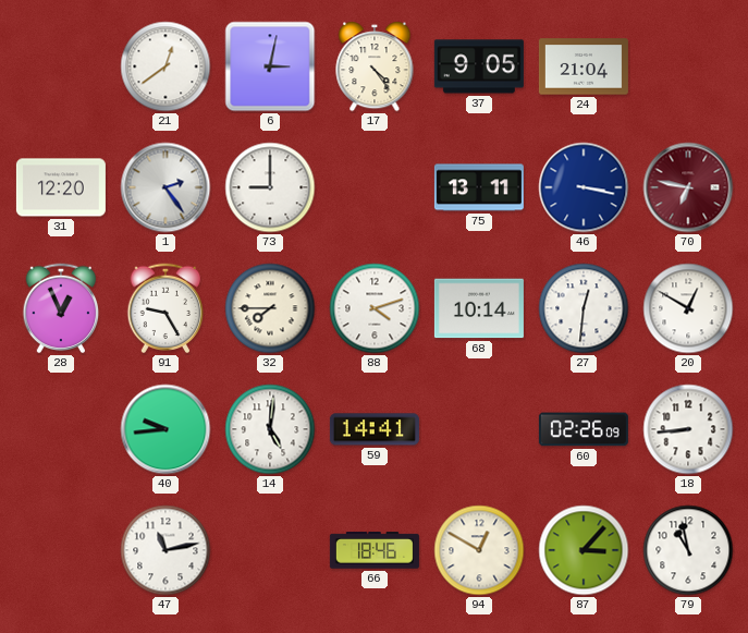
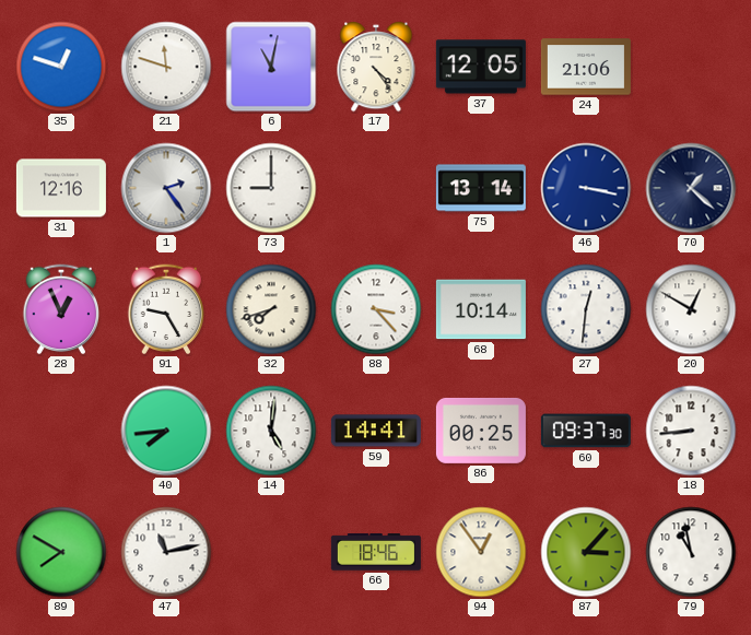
35: none -> 12:48 (61, 67)
21: 12:39 -> 11:48 (166, 67)
6: 3:02 -> 11:02 (271, 67)
37: 9:05 -> 12:05 (481, 67)
24: 21:04 -> 21:06 (586, 67)
31: 12:20 -> 12:16 (61, 188)
75: 13:11 -> 13:14 (481, 188)
70: 6:47 -> 1:22 (691, 188)
70 dial: burgundy -> navy (691, 188)
32: 7:45 -> 7:42 (271, 309)
88: 4:12 -> 3:23 (376, 309)
40: 9:44 -> 7:44 (166, 431)
86: none -> 00:25 (481, 431)
60: 02:26 -> 09:37 (586, 431)
89: none -> 7:50 (61, 552)
94: 12:50 -> 12:54 (481, 552)
